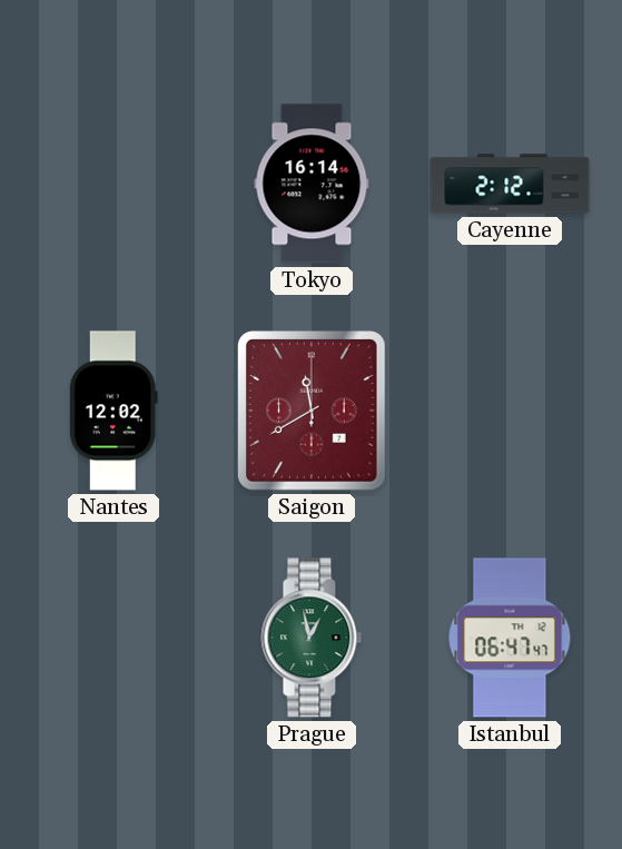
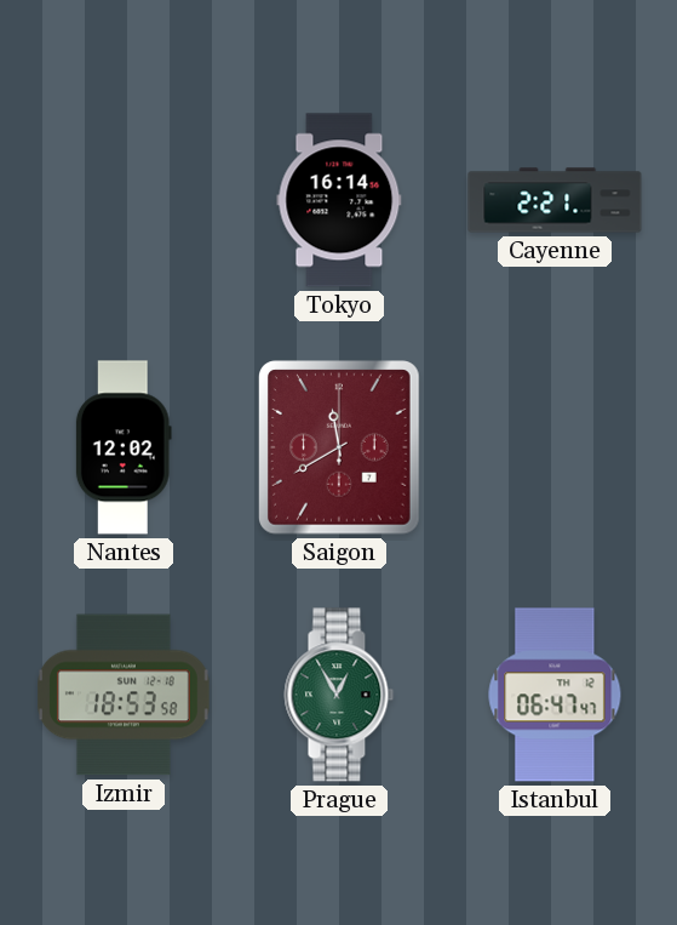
Cayenne: 2:12 -> 2:21 (555, 200)
Izmir: none -> 18:53 (125, 695)
Prague: 12:58 -> 12:55 (339, 695)
